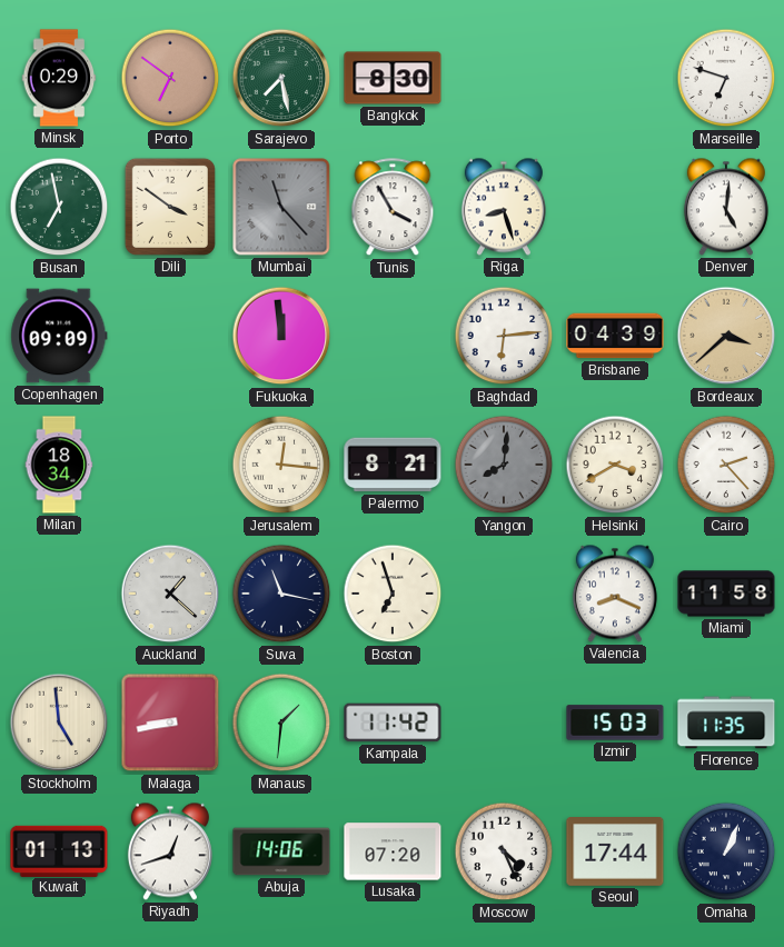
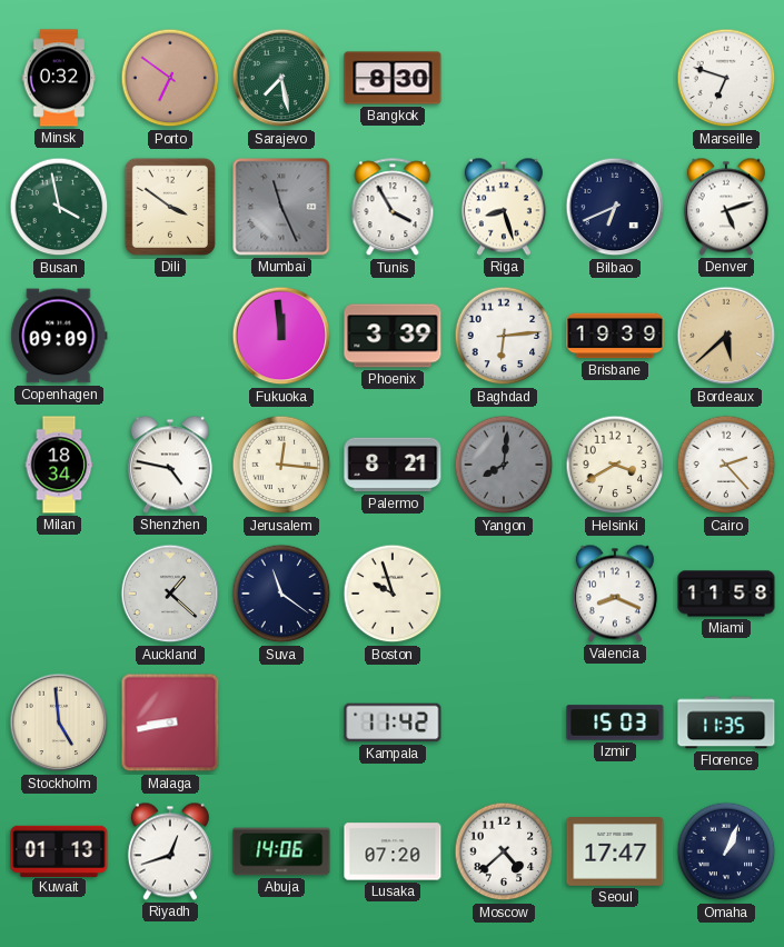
Minsk: 0:29 -> 0:32 (59, 78)
Busan: 6:58 -> 3:58 (59, 207)
Mumbai: 11:23 -> 11:26 (281, 207)
Bilbao: none -> 6:41 (615, 207)
Denver: 5:01 -> 5:12 (726, 207)
Phoenix: none -> 3:39 (393, 336)
Brisbane: 04:39 -> 19:39 (615, 336)
Bordeaux: 3:38 -> 5:38 (726, 336)
Shenzhen: none -> 4:47 (170, 465)
Suva: 11:17 -> 11:21 (281, 594)
Boston: 6:57 -> 9:57 (393, 594)
Manaus: 1:31 -> none (281, 722)
Moscow: 4:26 -> 4:38 (504, 851)
Seoul: 17:44 -> 17:47 (615, 853)
